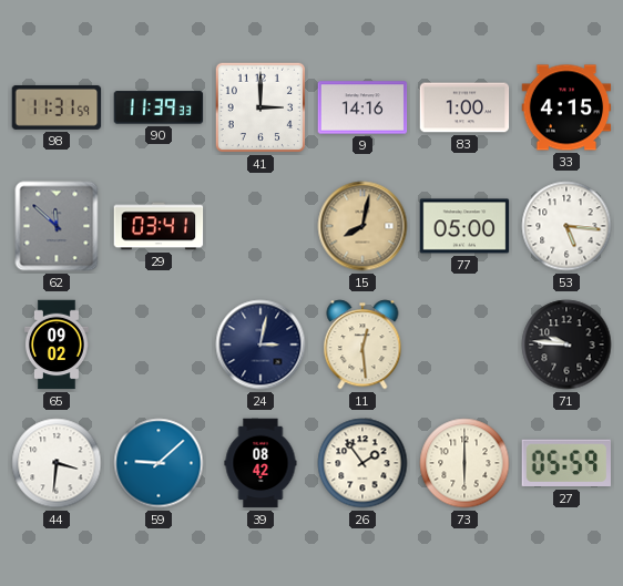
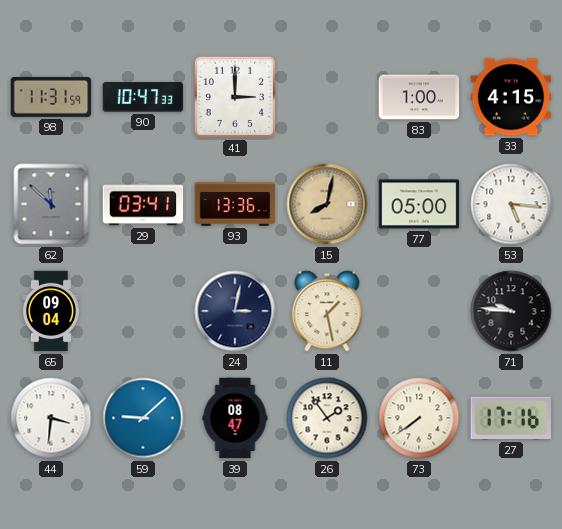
90: 11:39 -> 10:47 (143, 97)
9: 14:16 -> none (362, 107)
93: none -> 13:36 (235, 204)
65: 09:02 -> 09:04 (52, 311)
11: 12:29 -> 1:28 (327, 311)
39: 08:42 -> 08:47 (235, 418)
73: 6:00 -> 7:39 (419, 418)
27: 05:59 -> 17:16 (510, 418)
